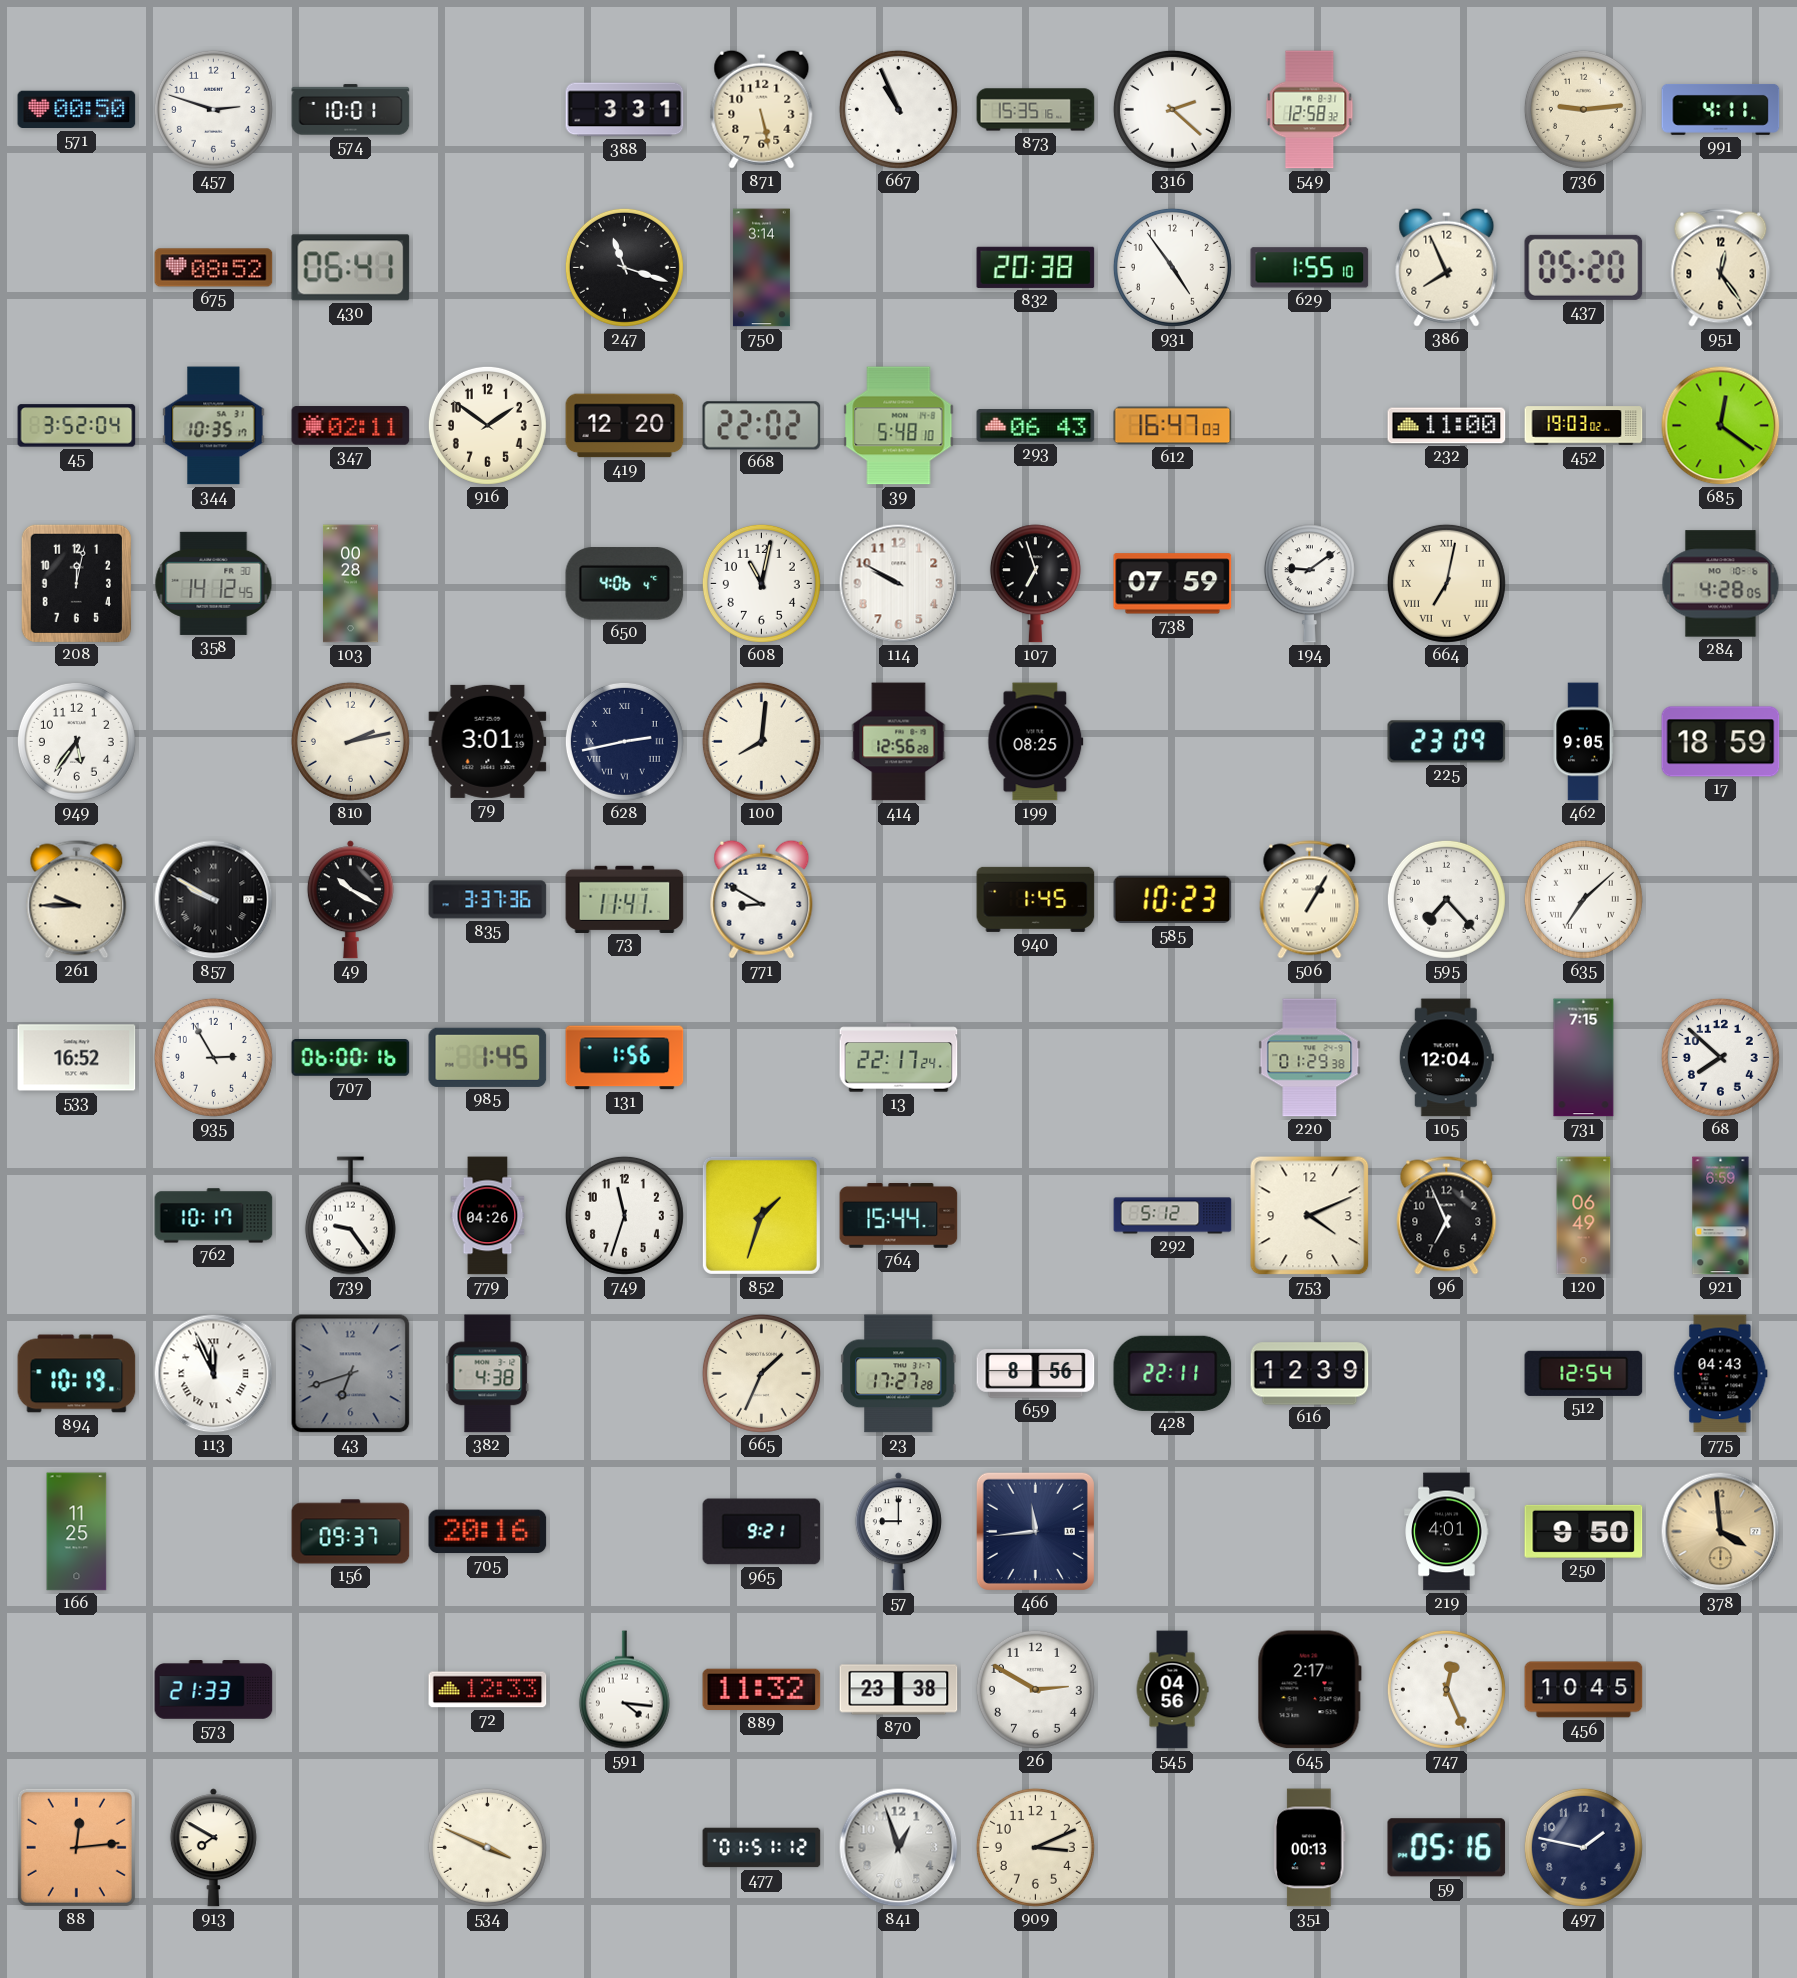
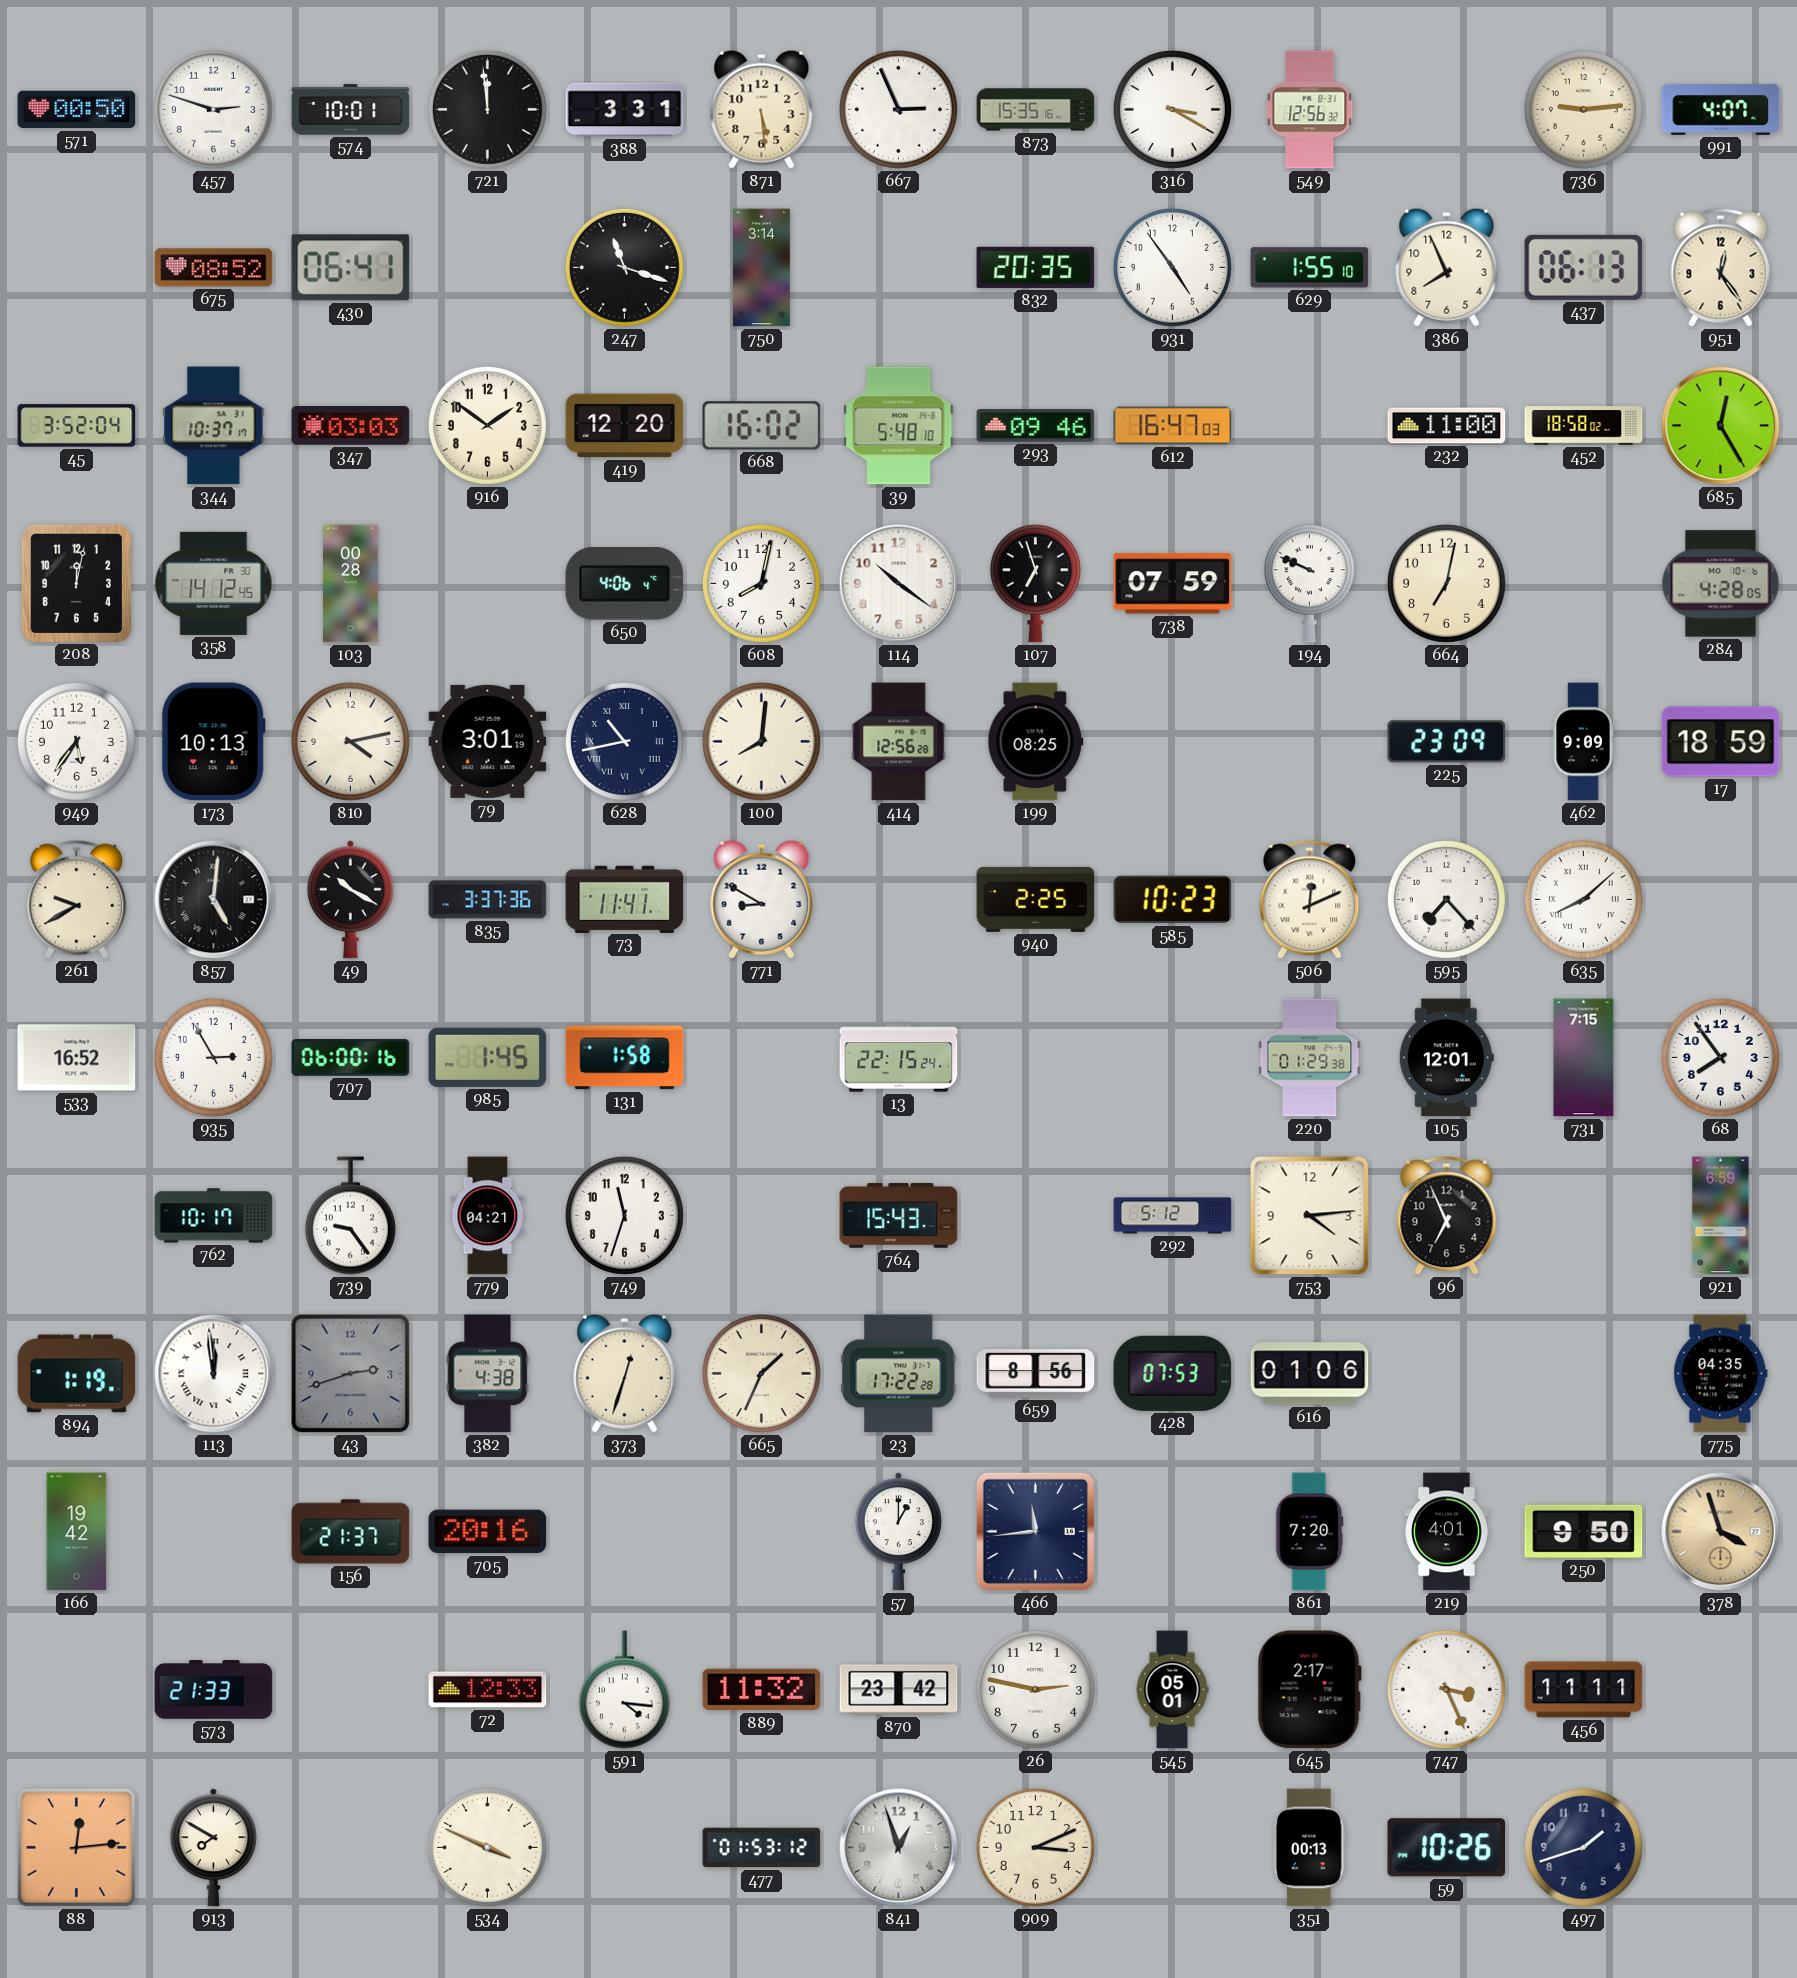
721: none -> 11:59 (487, 109)
871: 5:28 -> 5:29 (762, 109)
667: 10:56 -> 2:56 (898, 109)
316: 2:22 -> 3:20 (1172, 109)
549: 12:58 -> 12:56 (1310, 110)
991: 4:11 -> 4:07 (1721, 109)
832: 20:38 -> 20:35 (1036, 267)
437: 05:20 -> 06:13 (1584, 267)
344: 10:35 -> 10:37 (214, 426)
347: 02:11 -> 03:03 (351, 426)
668: 22:02 -> 16:02 (762, 426)
293: 06:43 -> 09:46 (1036, 426)
452: 19:03 -> 18:58 (1584, 426)
685: 12:21 -> 12:25 (1721, 426)
608: 11:02 -> 8:02 (761, 583)
114: 9:50 -> 10:21 (899, 584)
194: 9:09 -> 9:49 (1309, 584)
664 numerals: Roman -> Arabic (1446, 583)
173: none -> 10:13 (213, 742)
810: 2:13 -> 4:13 (350, 741)
628: 2:43 -> 10:43 (624, 741)
462: 9:05 -> 9:09 (1583, 742)
261: 9:45 -> 9:40 (77, 900)
857: 9:50 -> 5:01 (214, 900)
940: 1:45 -> 2:25 (1036, 899)
506: 1:05 -> 12:11 (1310, 900)
635: 7:08 -> 8:08 (1583, 899)
131: 1:56 -> 1:58 (625, 1058)
13: 22:17 -> 22:15 (899, 1058)
105: 12:04 -> 12:01 (1446, 1058)
68: 7:52 -> 7:54 (1720, 1057)
779: 04:26 -> 04:21 (488, 1216)
852: 1:33 -> none (761, 1215)
764: 15:44 -> 15:43 (899, 1216)
753: 4:11 -> 4:14 (1310, 1216)
120: 06:49 -> none (1584, 1216)
894: 10:19 -> 1:19 (77, 1374)
113: 11:56 -> 11:59 (214, 1374)
43: 6:42 -> 2:42 (351, 1374)
373: none -> 12:33 (625, 1373)
23: 17:27 -> 17:22 (898, 1374)
428: 22:11 -> 07:53 (1173, 1373)
616: 12:39 -> 01:06 (1310, 1374)
512: 12:54 -> none (1584, 1373)
775: 04:43 -> 04:35 (1721, 1374)
166: 11:25 -> 19:42 (77, 1532)
156: 09:37 -> 21:37 (351, 1532)
965: 9:21 -> none (762, 1532)
57: 9:00 -> 1:00 (898, 1532)
861: none -> 7:20 (1310, 1532)
378: 3:59 -> 3:57 (1721, 1532)
870: 23:38 -> 23:42 (899, 1690)
26: 2:50 -> 2:47 (1035, 1689)
545: 04:56 -> 05:01 (1172, 1690)
747: 12:26 -> 3:26 (1446, 1689)
456: 10:45 -> 11:11 (1584, 1690)
477: 01:51 -> 01:53 (762, 1848)
59: 05:16 -> 10:26 (1447, 1848)
497: 1:47 -> 1:42 (1583, 1847)
